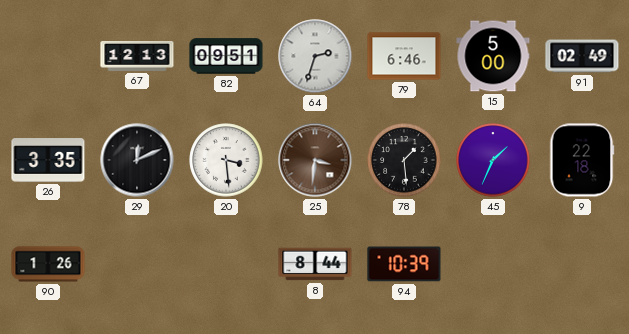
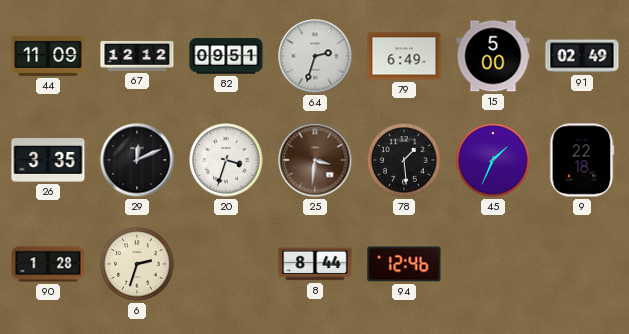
44: none -> 11:09 (48, 56)
67: 12:13 -> 12:12 (137, 56)
79: 6:46 -> 6:49 (404, 56)
20: 3:29 -> 3:33 (226, 160)
90: 1:26 -> 1:28 (48, 264)
6: none -> 2:33 (137, 264)
94: 10:39 -> 12:46 (404, 264)
